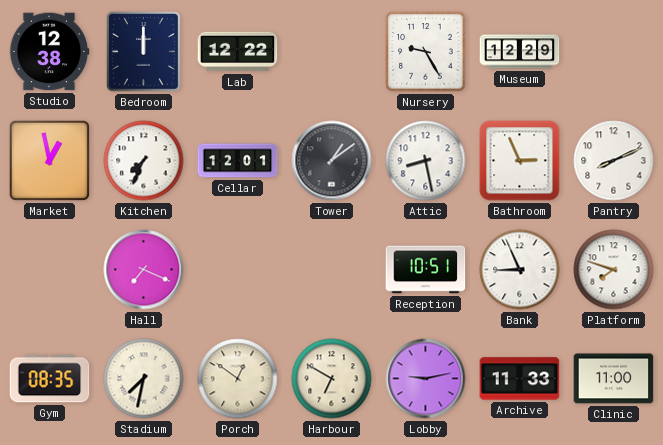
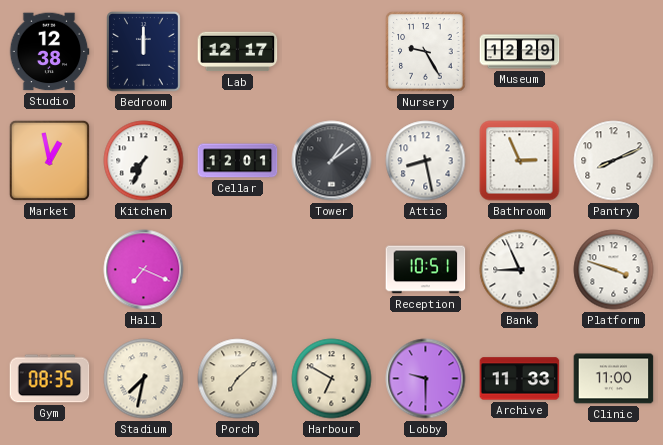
Lab: 12:22 -> 12:17 (238, 52)
Platform: 7:48 -> 3:48 (614, 270)
Porch: 12:51 -> 7:08 (238, 379)
Lobby: 9:13 -> 9:30 (426, 379)
